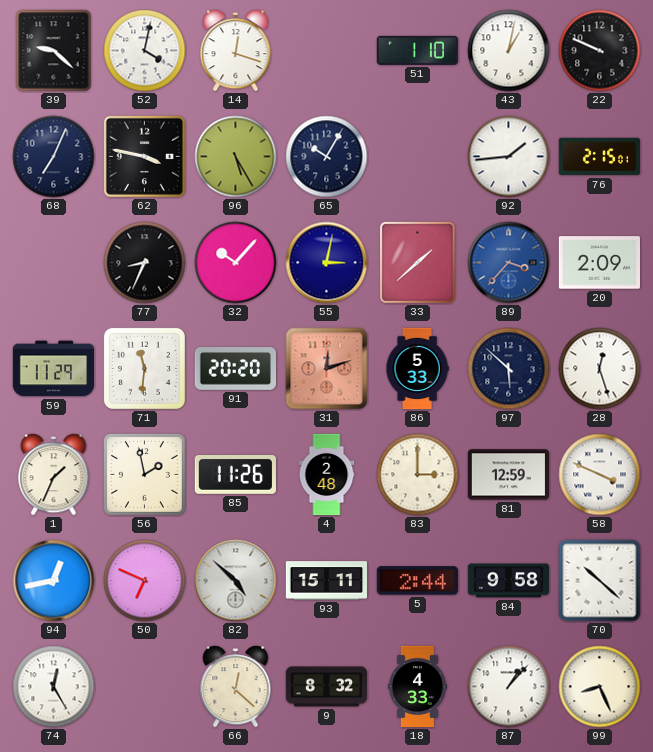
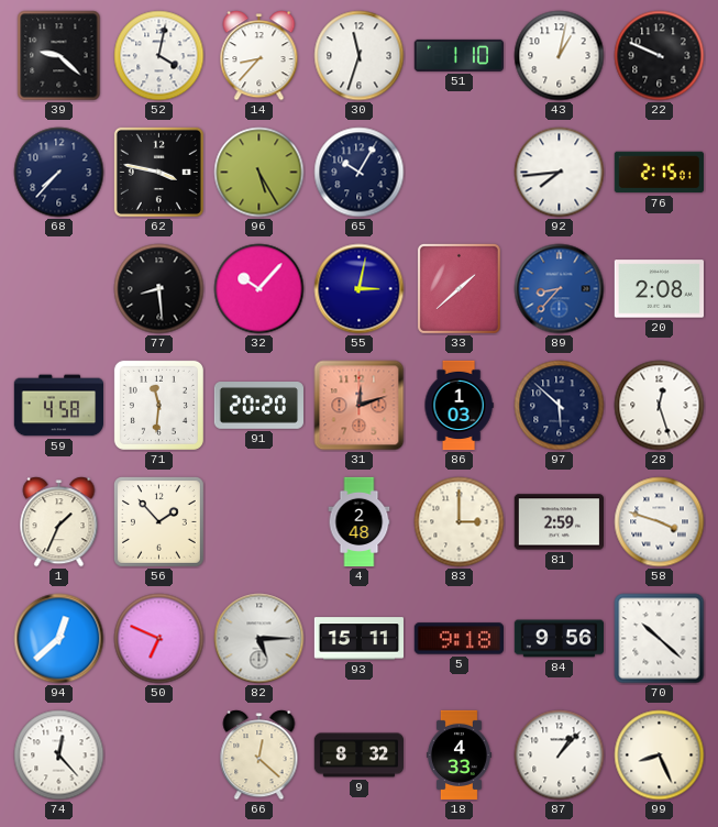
14: 12:18 -> 8:37 (259, 56)
30: none -> 11:33 (360, 56)
68: 7:04 -> 7:37 (59, 173)
92: 1:44 -> 7:44 (560, 173)
77: 8:34 -> 8:29 (159, 289)
89: 3:37 -> 8:37 (560, 289)
20: 2:09 -> 2:08 (659, 289)
59: 11:29 -> 4:58 (59, 406)
86: 5:33 -> 1:03 (459, 406)
56: 1:58 -> 1:53 (158, 521)
85: 11:26 -> none (235, 475)
81: 12:59 -> 2:59 (559, 522)
58: 3:49 -> 3:48 (660, 522)
94: 12:43 -> 12:38 (59, 639)
82: 4:52 -> 5:15 (259, 639)
5: 2:44 -> 9:18 (459, 639)
84: 9:58 -> 9:56 (559, 639)
74: 12:25 -> 12:23 (59, 756)
